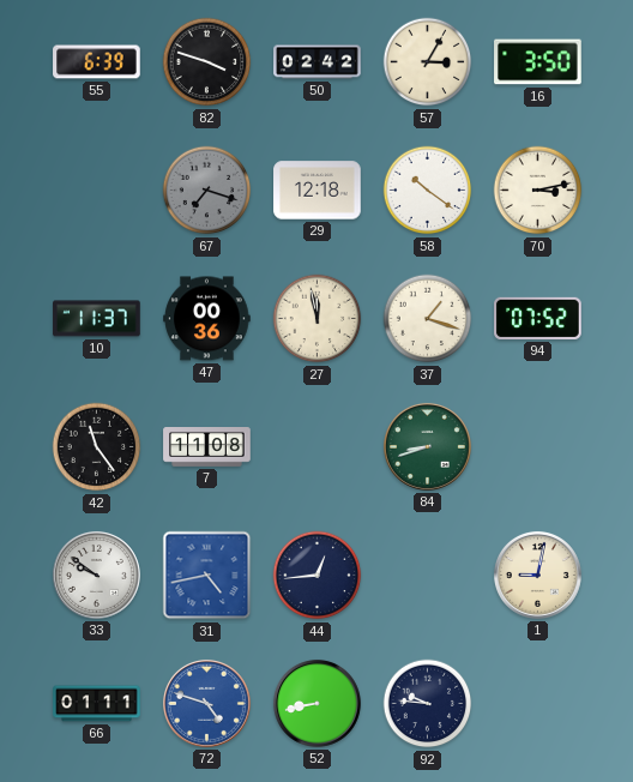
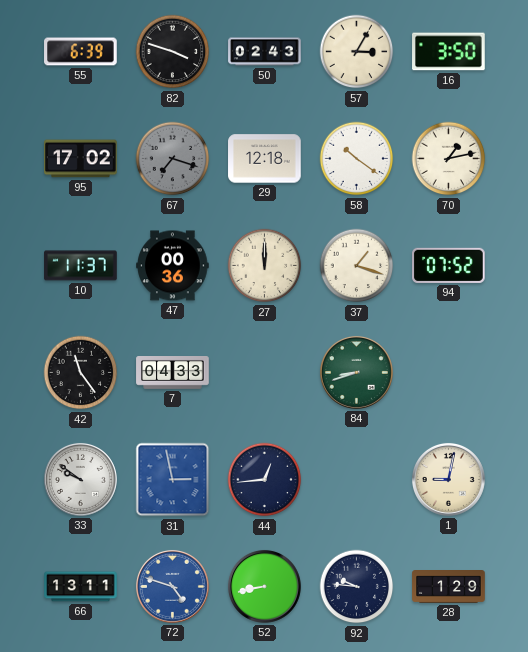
50: 02:42 -> 02:43 (265, 52)
95: none -> 17:02 (81, 159)
70: 3:13 -> 1:13 (449, 159)
27: 11:58 -> 12:00 (265, 266)
7: 11:08 -> 04:33 (173, 373)
31: 4:43 -> 2:58 (173, 480)
66: 01:11 -> 13:11 (81, 587)
28: none -> 1:29 (449, 587)
